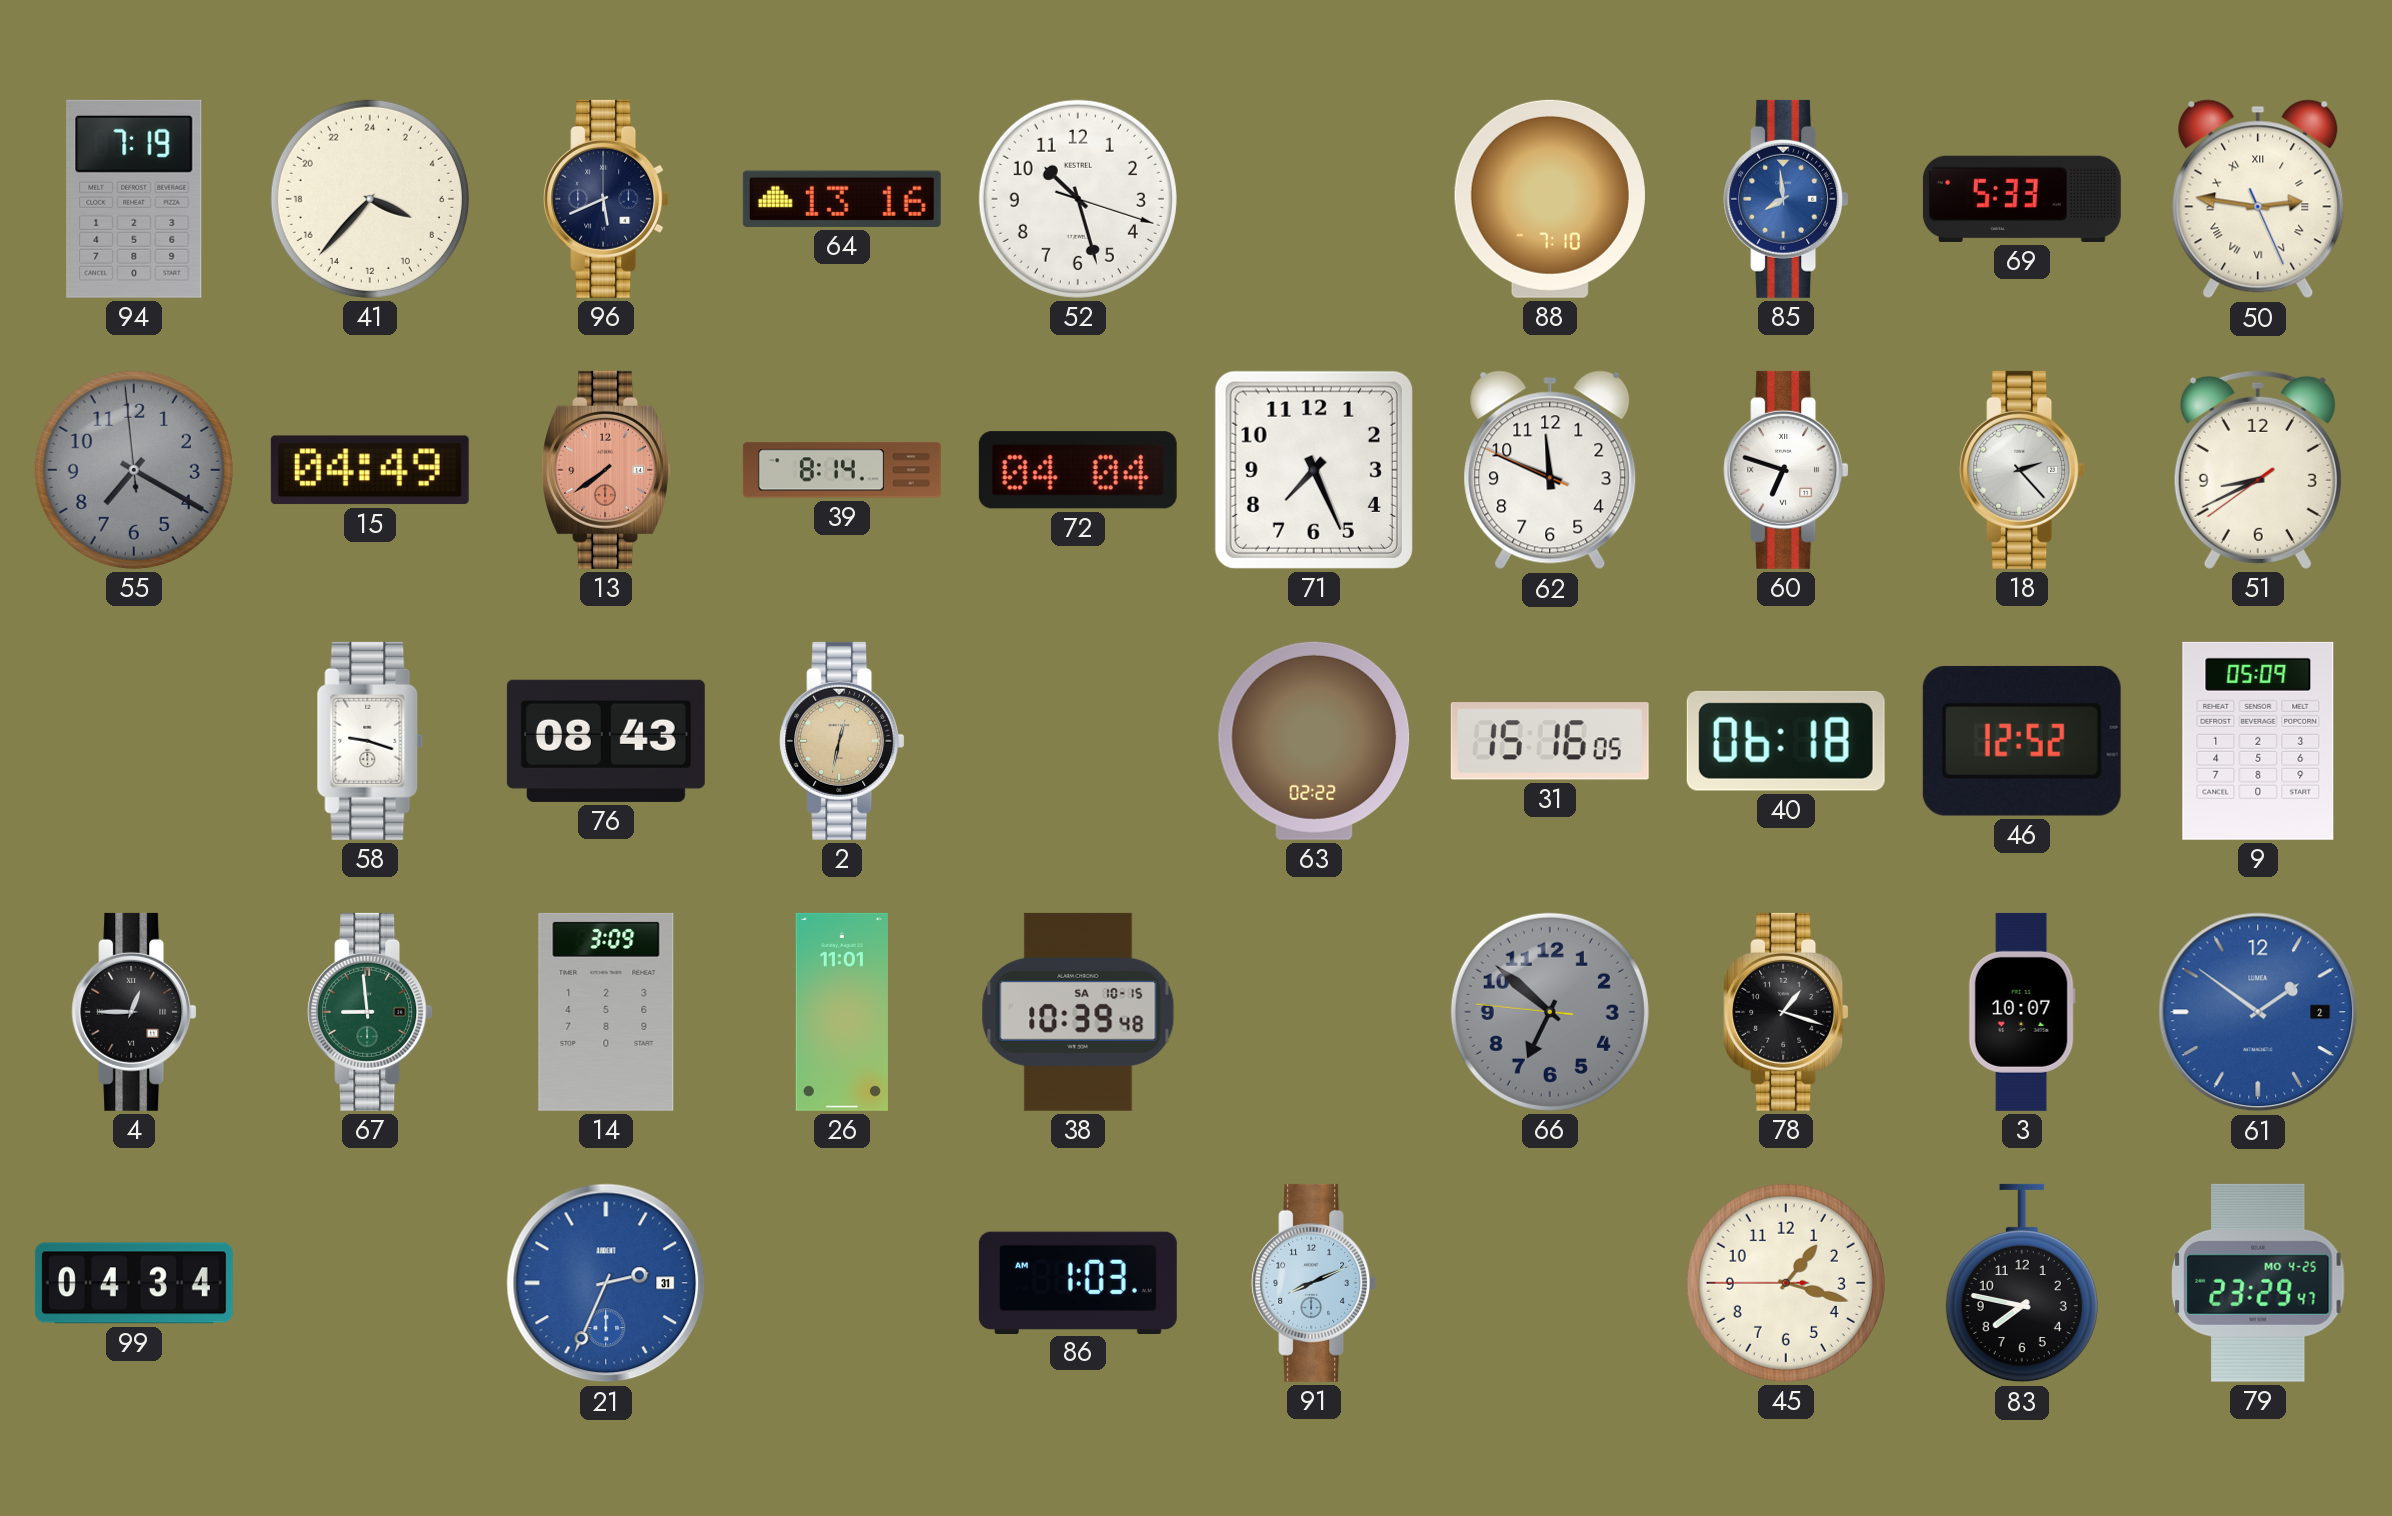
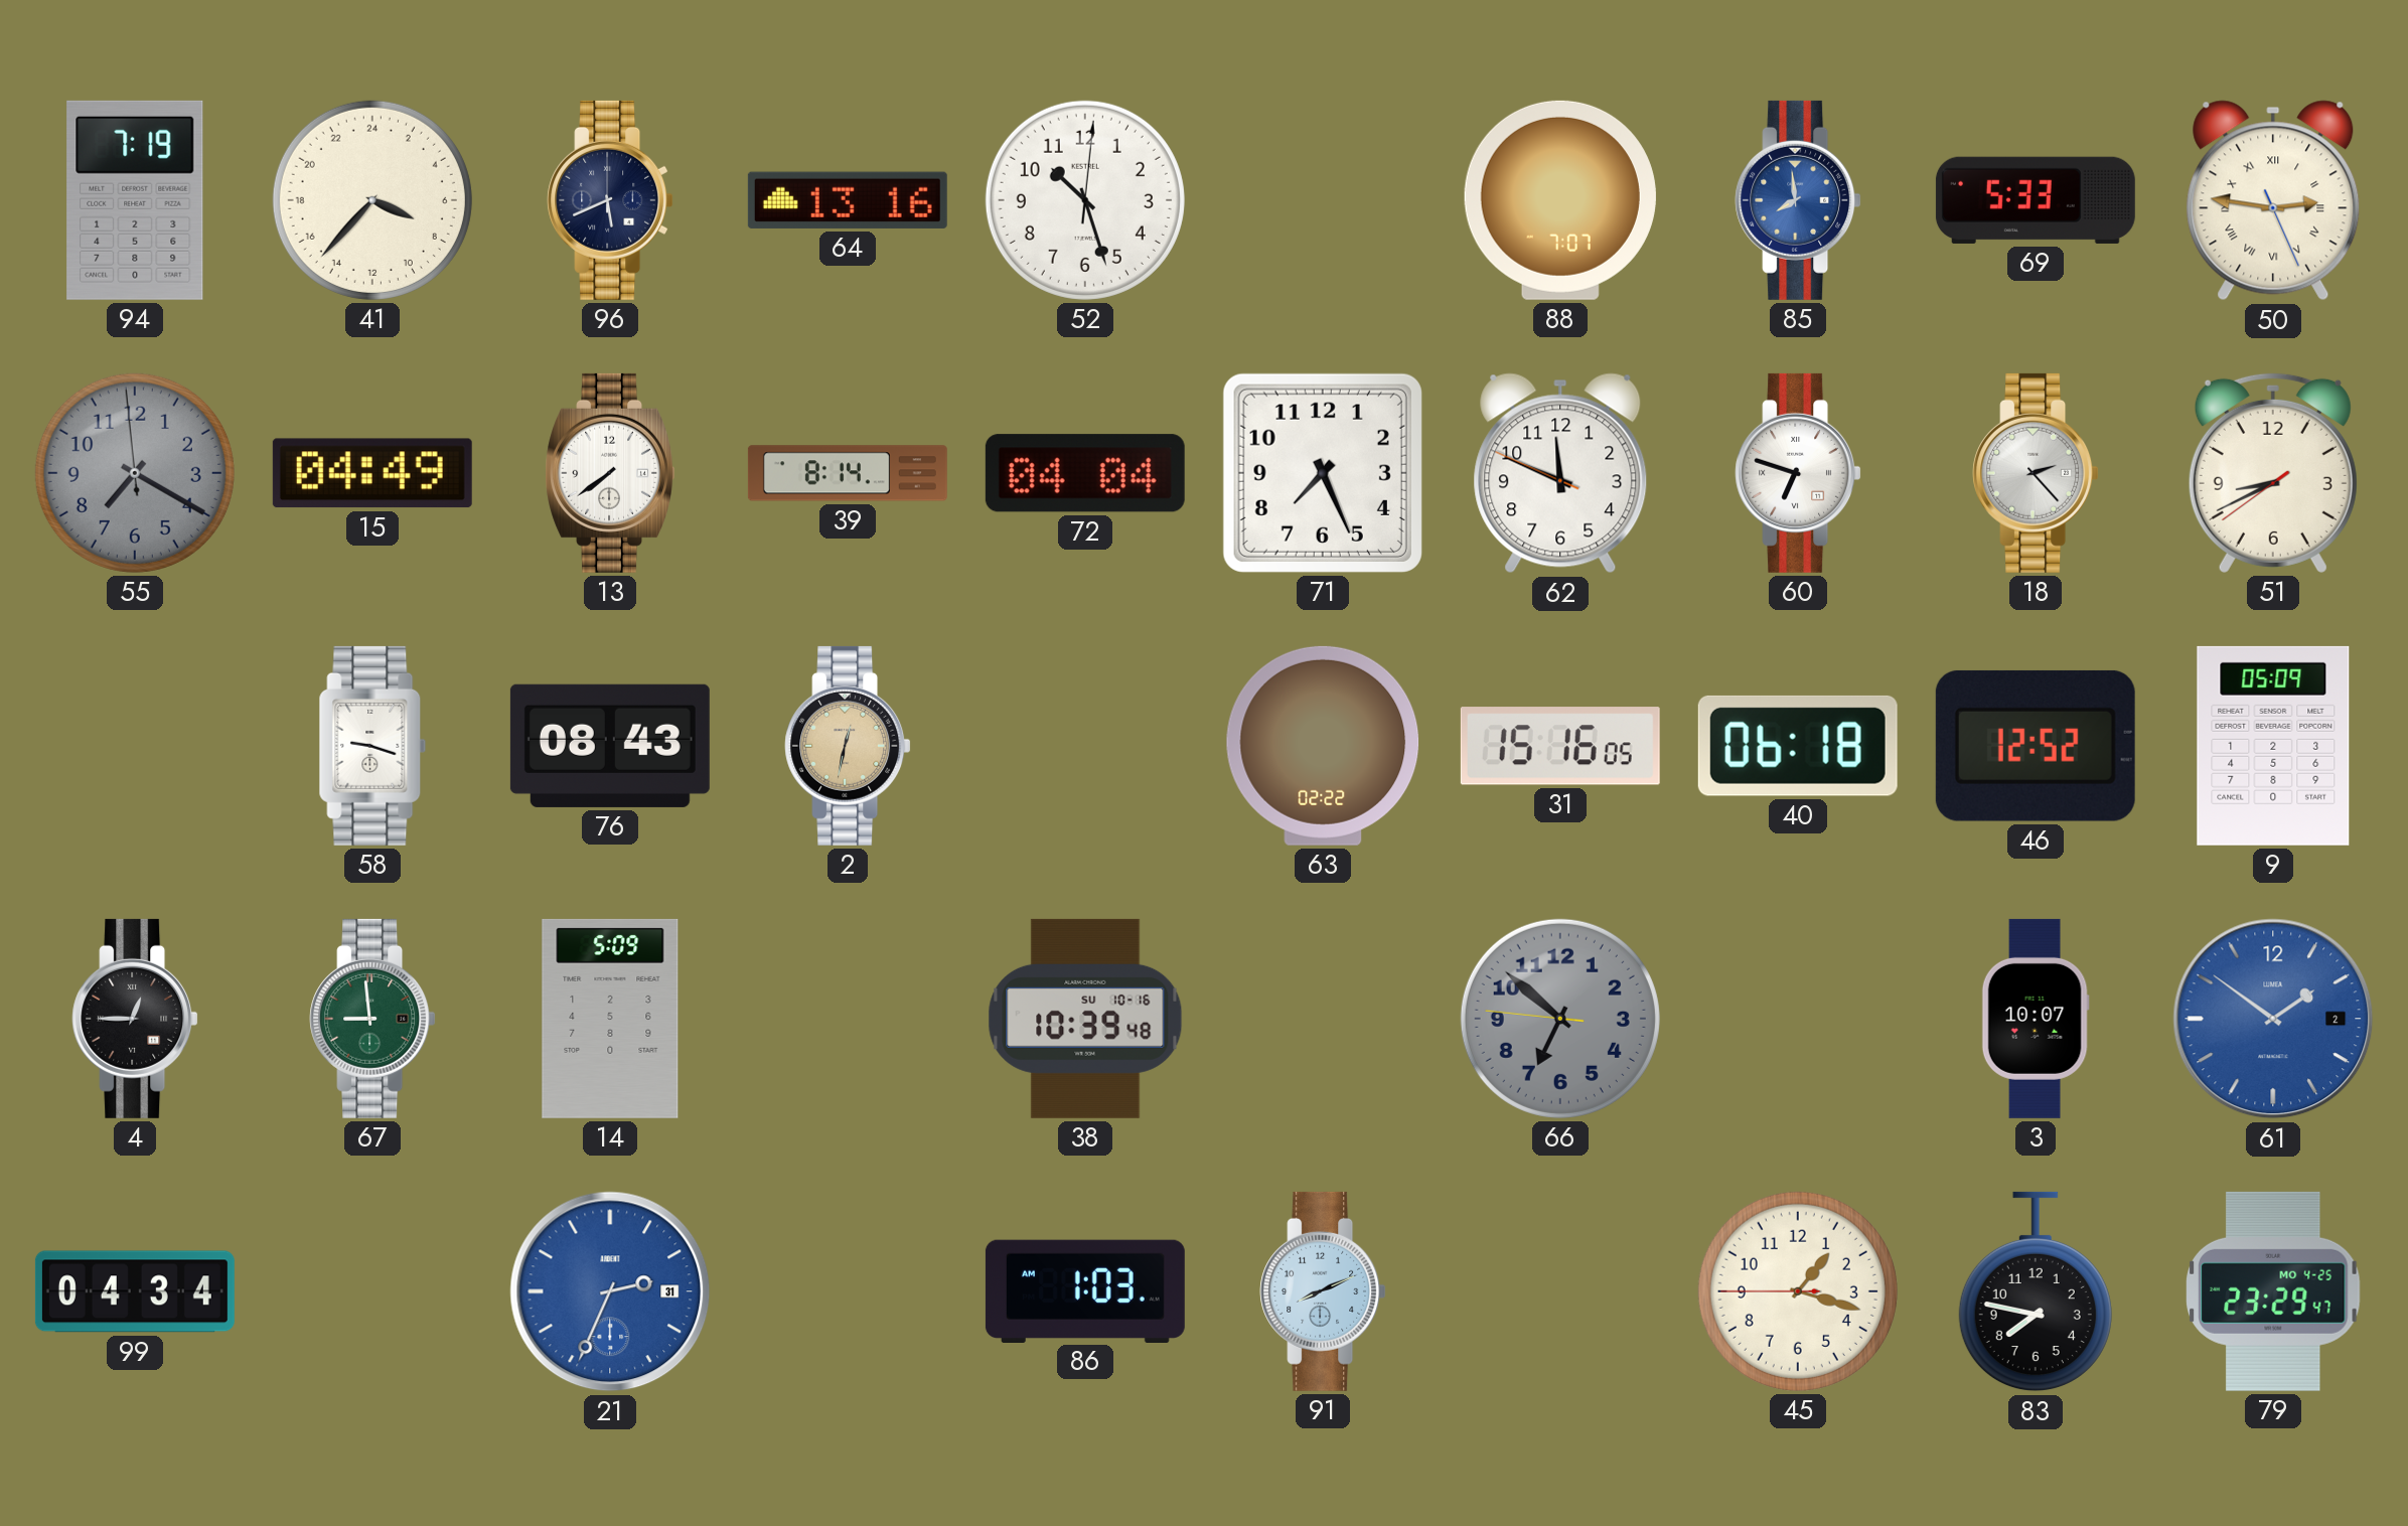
52: 10:27:18 -> 10:27:01 (1085, 200)
88: 7:10 -> 7:07 (1560, 200)
13 dial: salmon -> white (609, 473)
14: 3:09 -> 5:09 (610, 1019)
26: 11:01 -> none (842, 1012)
38 date: SA 10-15 -> SU 10-16 (1085, 1019)
78: 1:18 -> none (1786, 1012)
